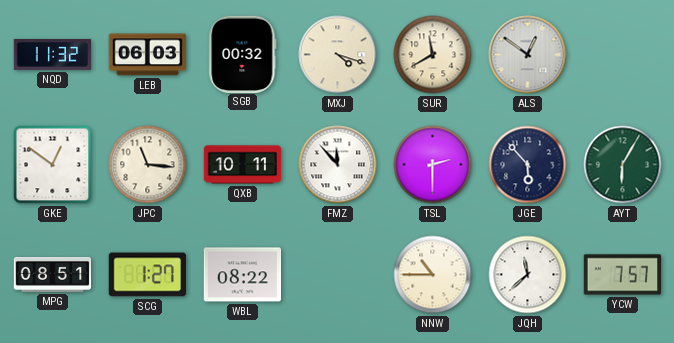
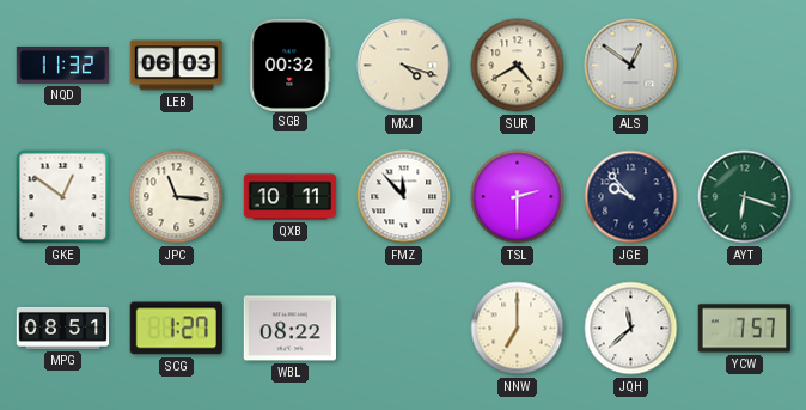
SUR: 11:40 -> 4:40 (518, 66)
JGE: 5:53 -> 9:53 (631, 197)
AYT: 6:05 -> 6:18 (745, 197)
NNW: 10:45 -> 7:00 (518, 329)
